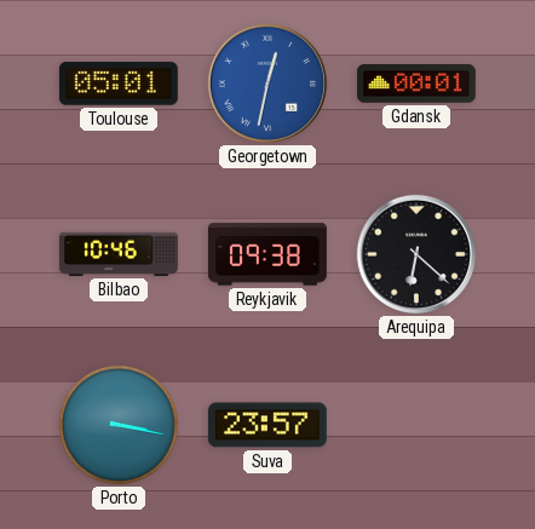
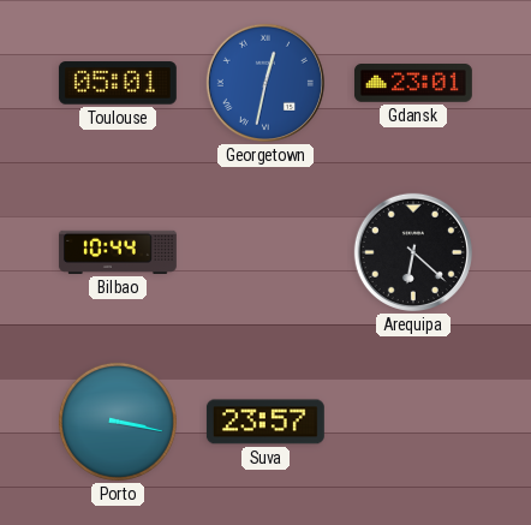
Gdansk: 00:01 -> 23:01 (413, 83)
Bilbao: 10:46 -> 10:44 (118, 252)
Reykjavik: 09:38 -> none (267, 254)
